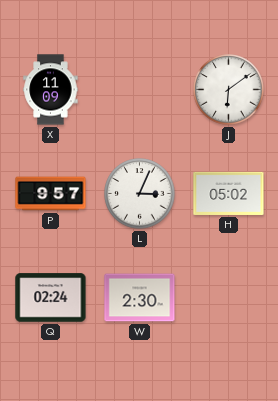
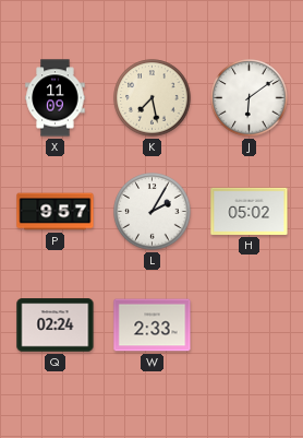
K: none -> 7:28 (153, 98)
L: 3:04 -> 2:05 (153, 212)
W: 2:30 -> 2:33 (153, 325)
